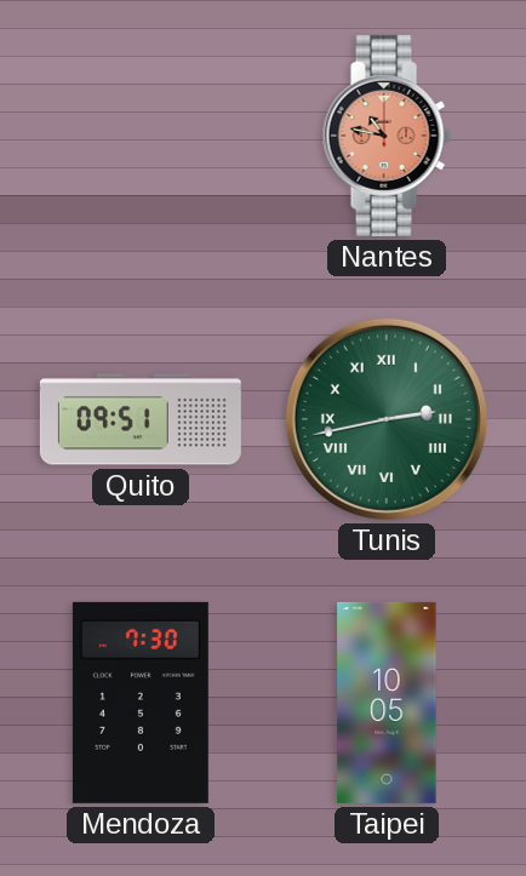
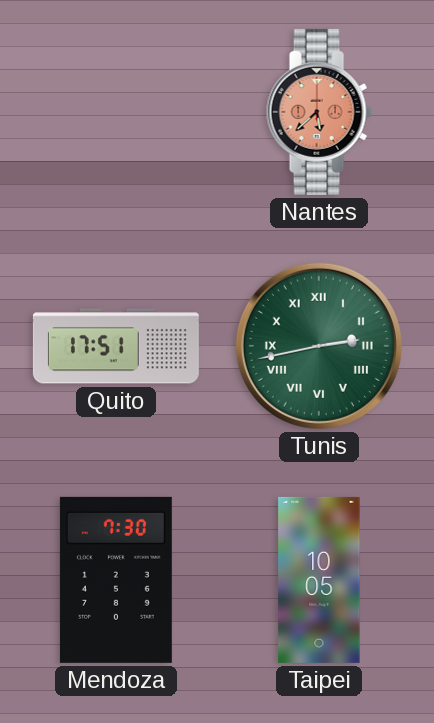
Nantes: 10:47 -> 5:38 (319, 112)
Quito: 09:51 -> 17:51 (116, 346)
